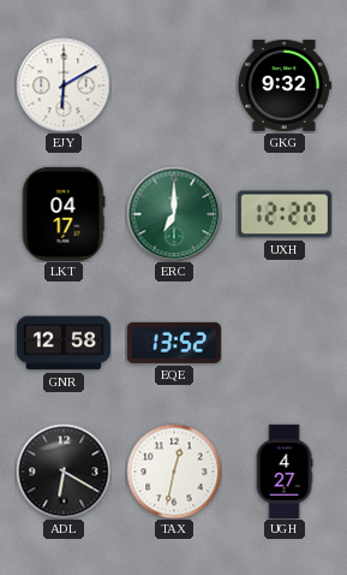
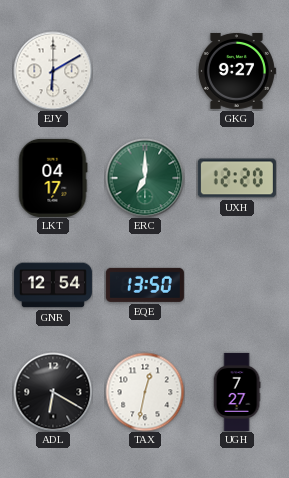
GKG: 9:32 -> 9:27 (237, 71)
GNR: 12:58 -> 12:54 (53, 285)
EQE: 13:52 -> 13:50 (145, 285)
UGH: 4:27 -> 7:27 (237, 392)
